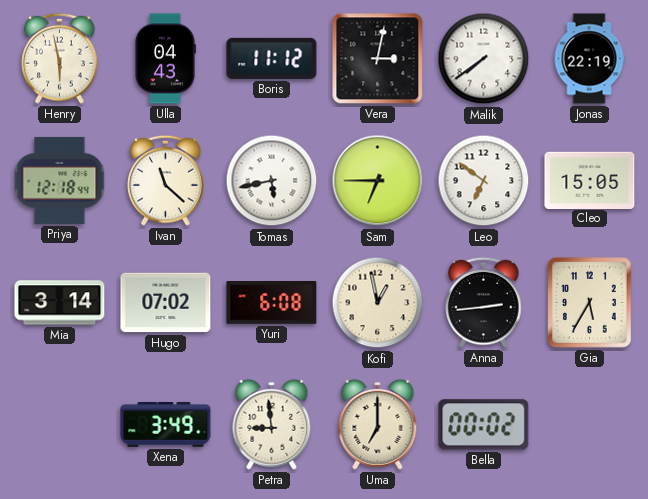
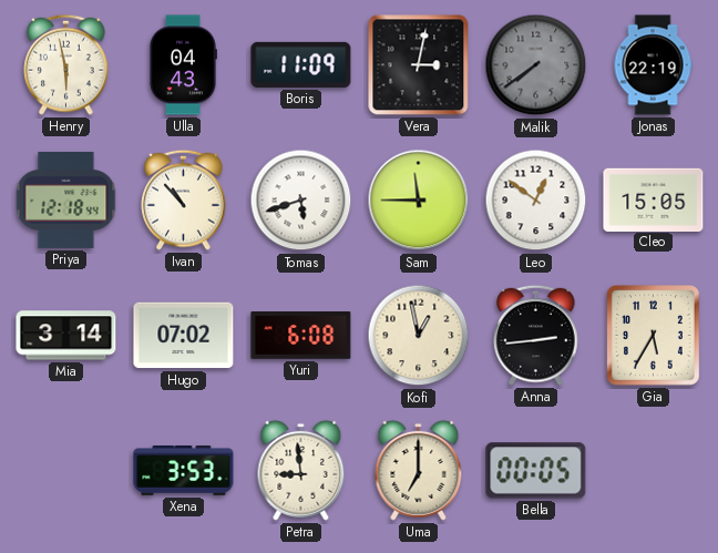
Boris: 11:12 -> 11:09 (301, 64)
Malik dial: white -> grey (536, 65)
Ivan: 11:22 -> 10:53 (184, 199)
Tomas: 5:43 -> 5:42 (301, 201)
Sam: 6:45 -> 11:45 (419, 201)
Leo: 6:51 -> 12:51 (536, 201)
Xena: 3:49 -> 3:53 (184, 470)
Bella: 00:02 -> 00:05 (536, 471)
